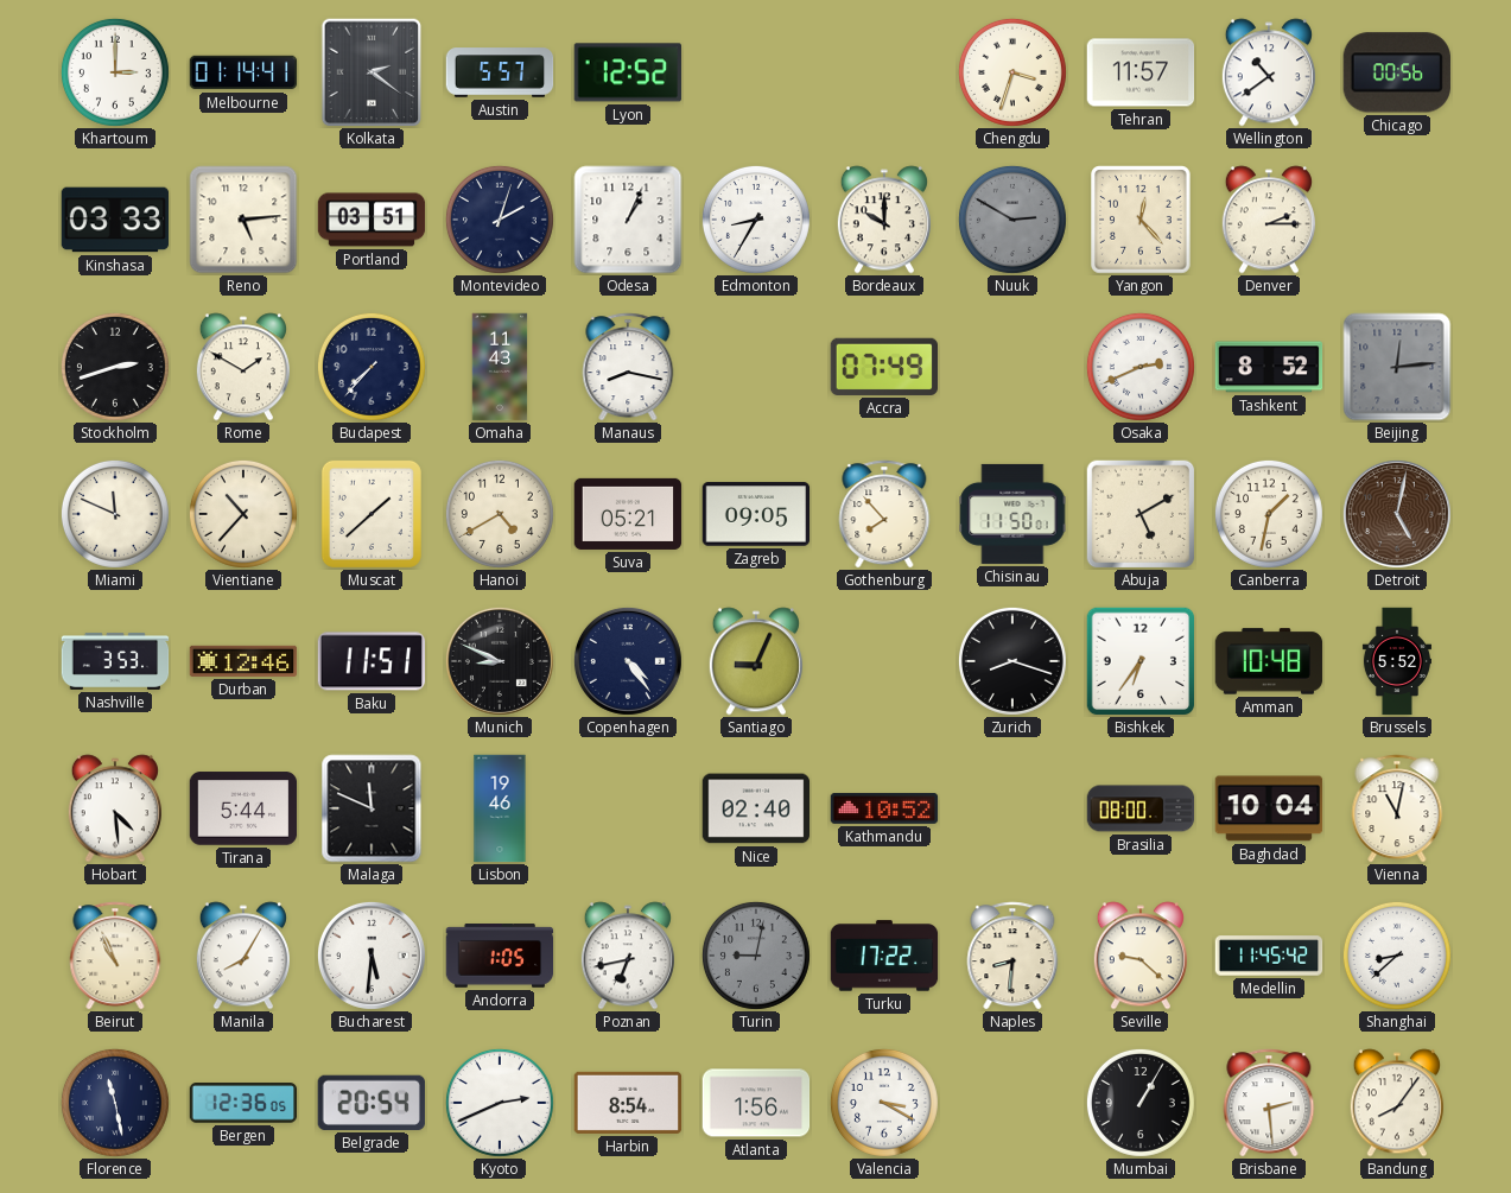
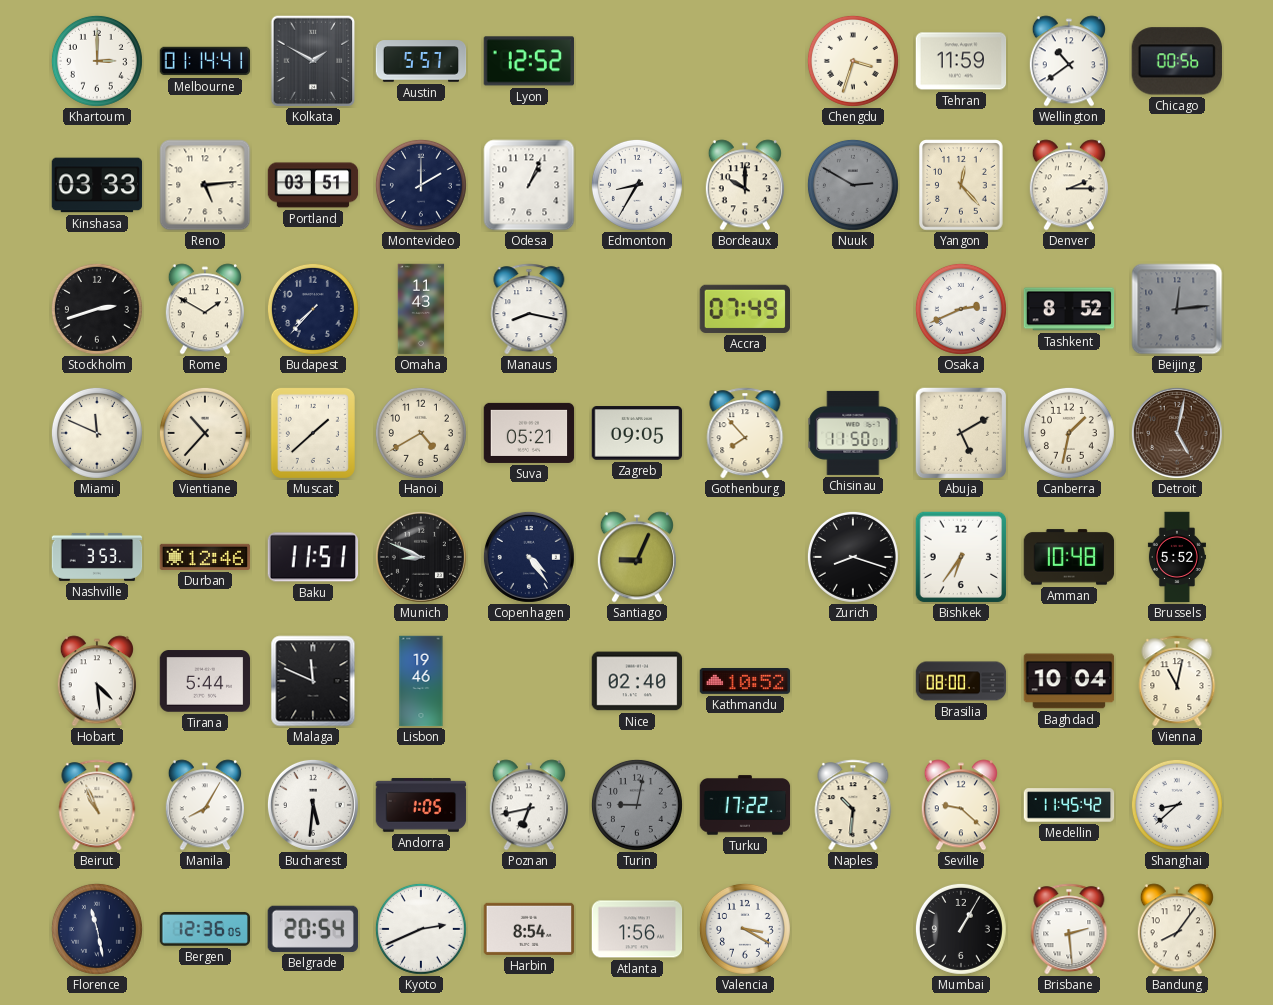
Kolkata: 2:21 -> 1:50 (313, 61)
Tehran: 11:57 -> 11:59 (961, 61)
Montevideo: 2:03 -> 2:00 (421, 185)
Naples: 8:31 -> 10:31 (853, 805)
